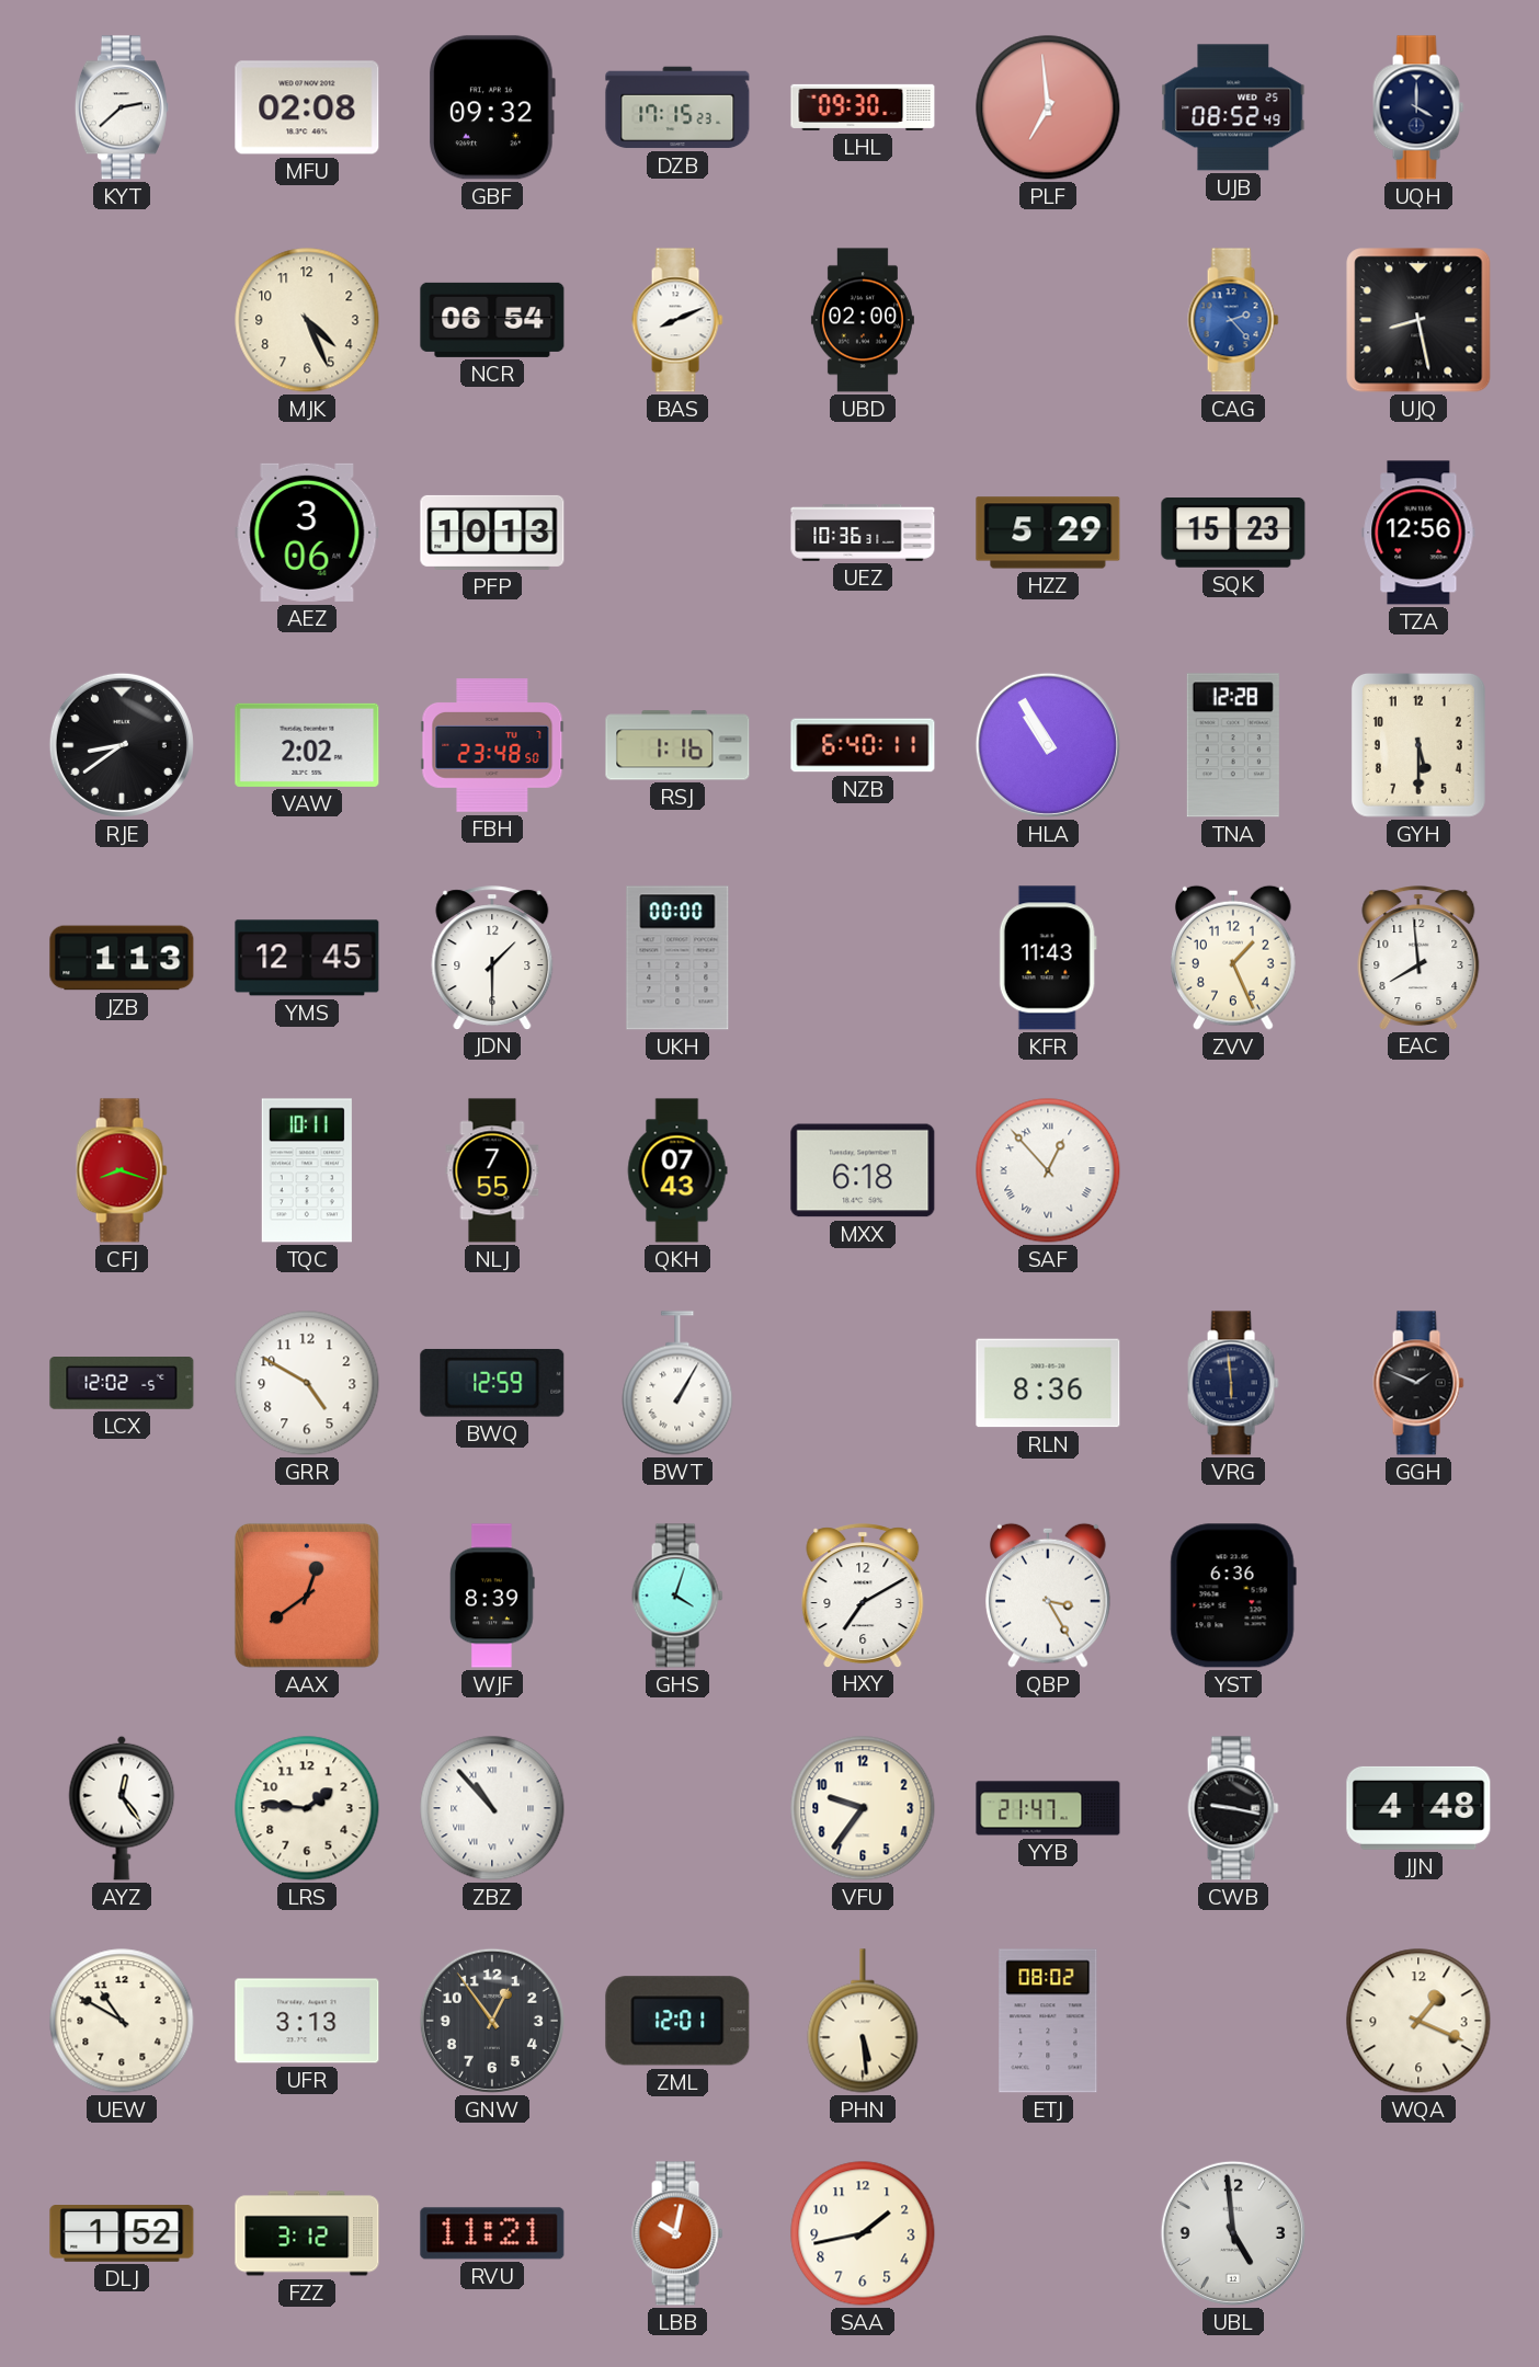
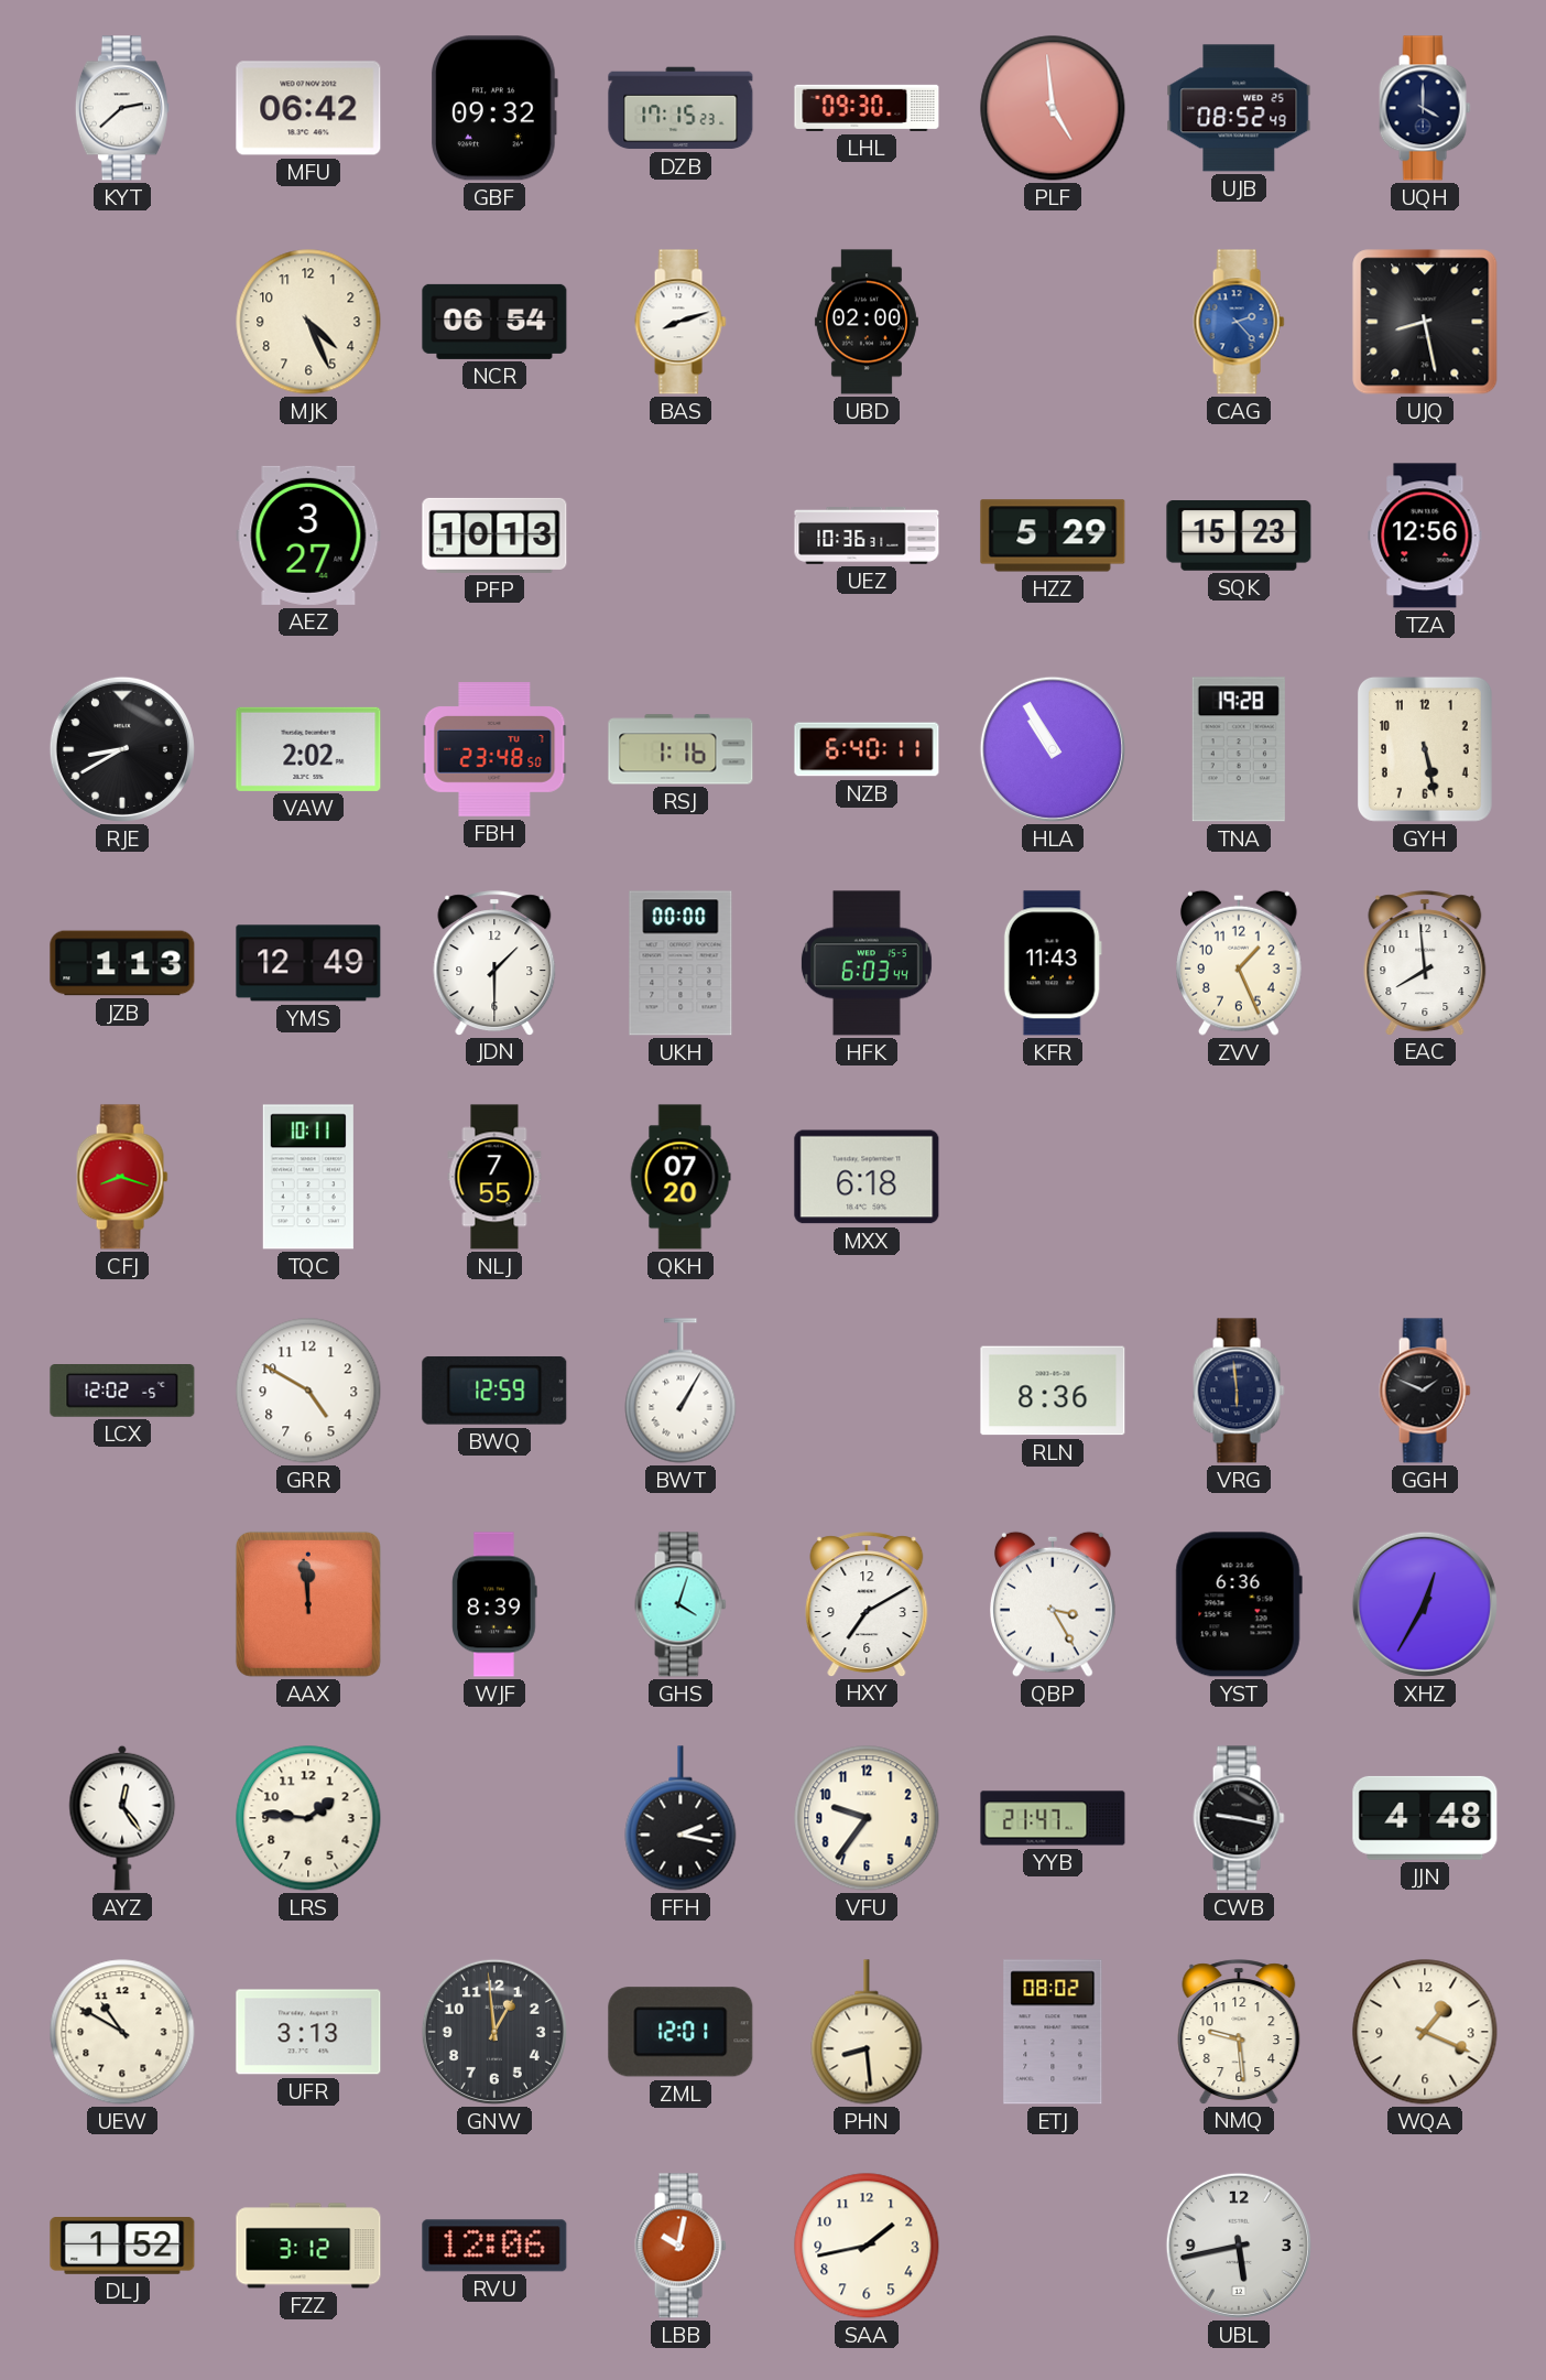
MFU: 02:08 -> 06:42 (308, 108)
PLF: 6:59 -> 4:59 (1053, 108)
BAS: 8:11 -> 8:12 (681, 322)
AEZ: 3:06 -> 3:27 (308, 535)
RJE: 8:39 -> 8:40 (122, 749)
TNA: 12:28 -> 19:28 (1239, 749)
GYH: 5:30 -> 5:28 (1425, 749)
YMS: 12:45 -> 12:49 (308, 963)
HFK: none -> 6:03 (867, 963)
QKH: 07:43 -> 07:20 (681, 1177)
SAF: 12:53 -> none (1048, 1170)
AAX: 12:39 -> 11:59 (308, 1604)
XHZ: none -> 12:35 (1425, 1604)
ZBZ: 10:53 -> none (492, 1808)
FFH: none -> 2:17 (681, 1818)
GNW: 12:54 -> 12:59 (494, 2032)
PHN: 5:29 -> 8:29 (867, 2032)
NMQ: none -> 9:29 (1239, 2032)
RVU: 11:21 -> 12:06 (494, 2246)
UBL: 4:59 -> 5:43 (1239, 2246)
